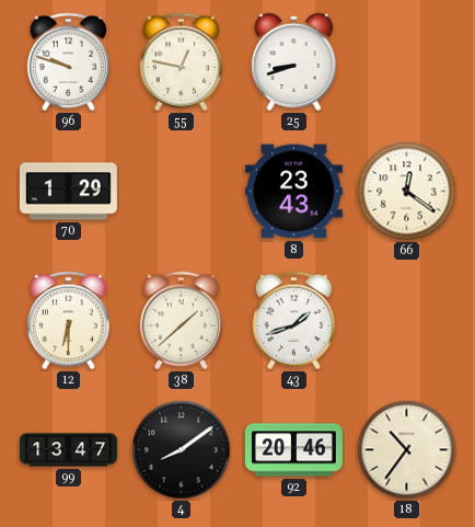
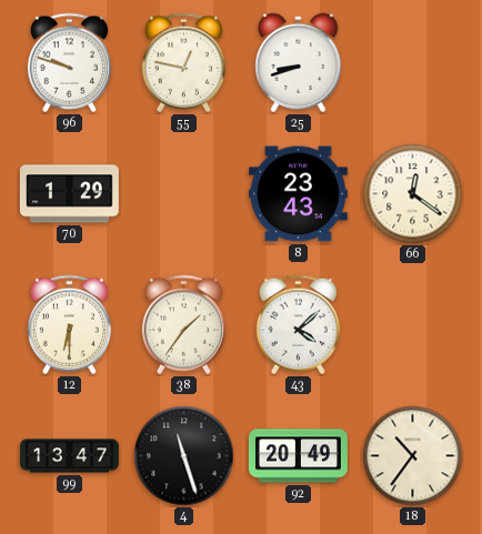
38: 1:38 -> 1:36 (183, 325)
43: 1:42 -> 4:08 (298, 325)
4: 8:09 -> 11:27 (184, 456)
92: 20:46 -> 20:49 (298, 456)
